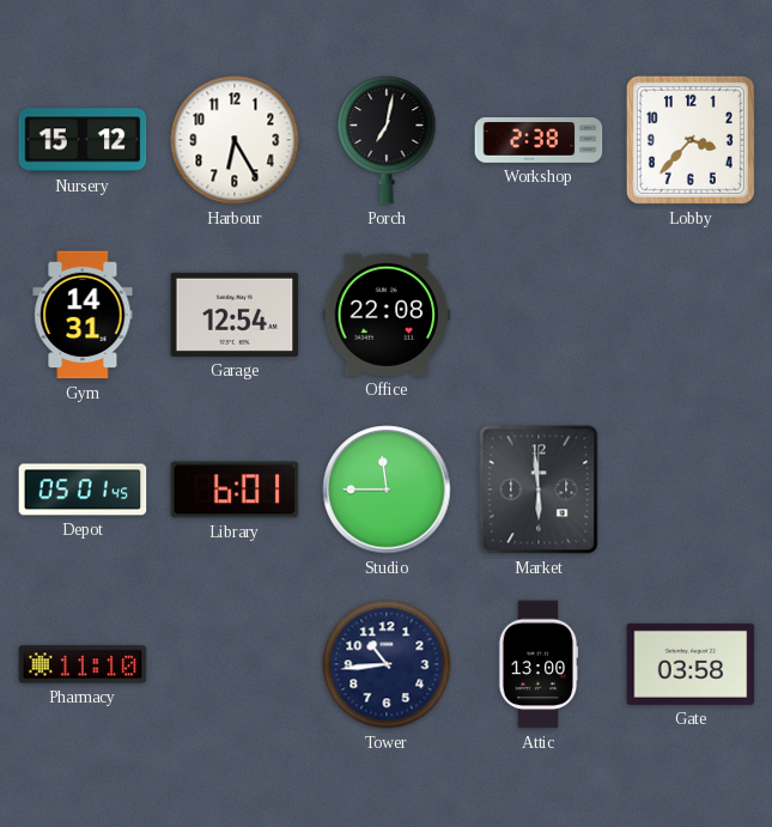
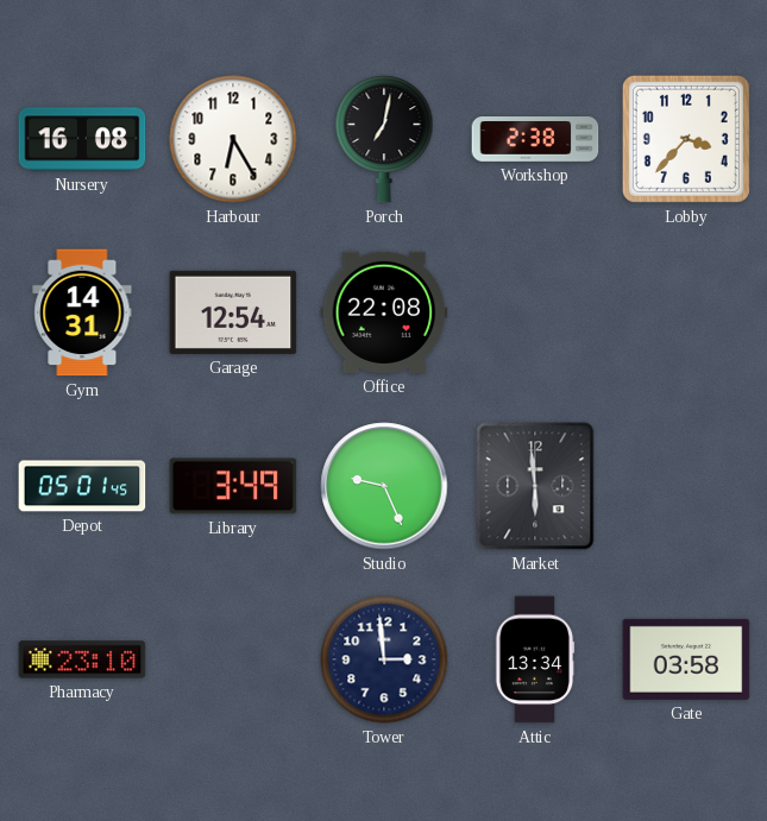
Nursery: 15:12 -> 16:08 (82, 139)
Library: 6:01 -> 3:49 (233, 486)
Studio: 11:45 -> 9:26 (384, 486)
Pharmacy: 11:10 -> 23:10 (82, 659)
Tower: 10:44 -> 2:59 (384, 659)
Attic: 13:00 -> 13:34 (535, 659)
